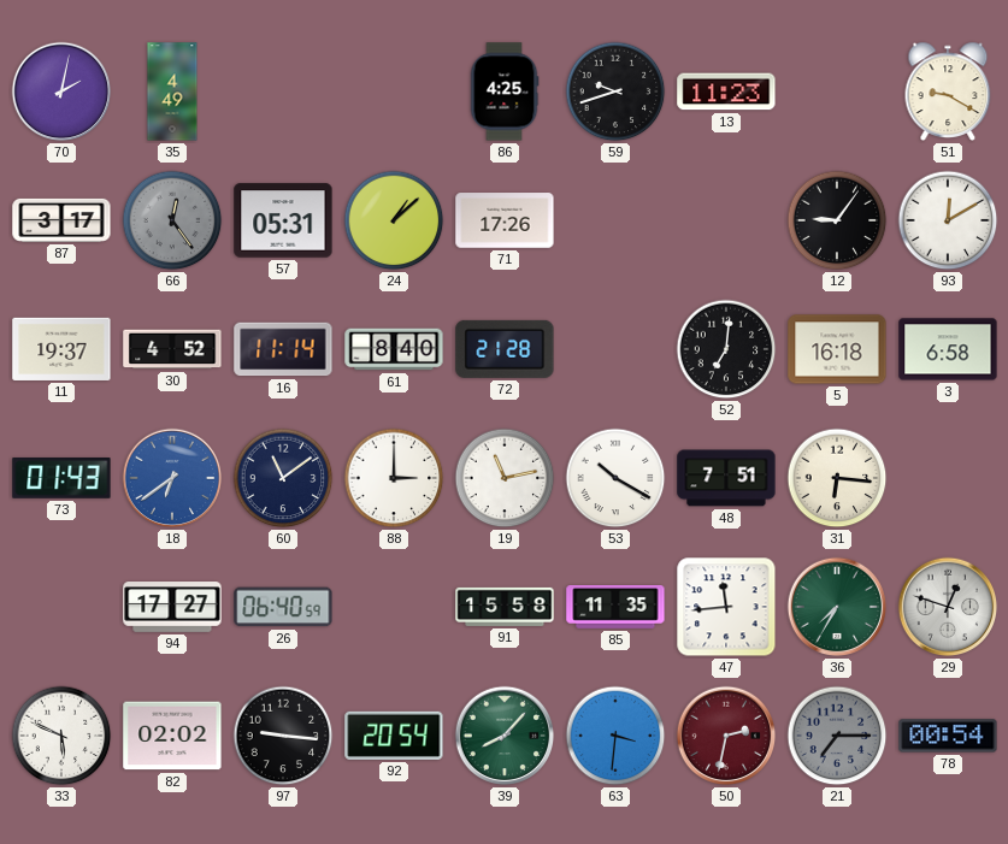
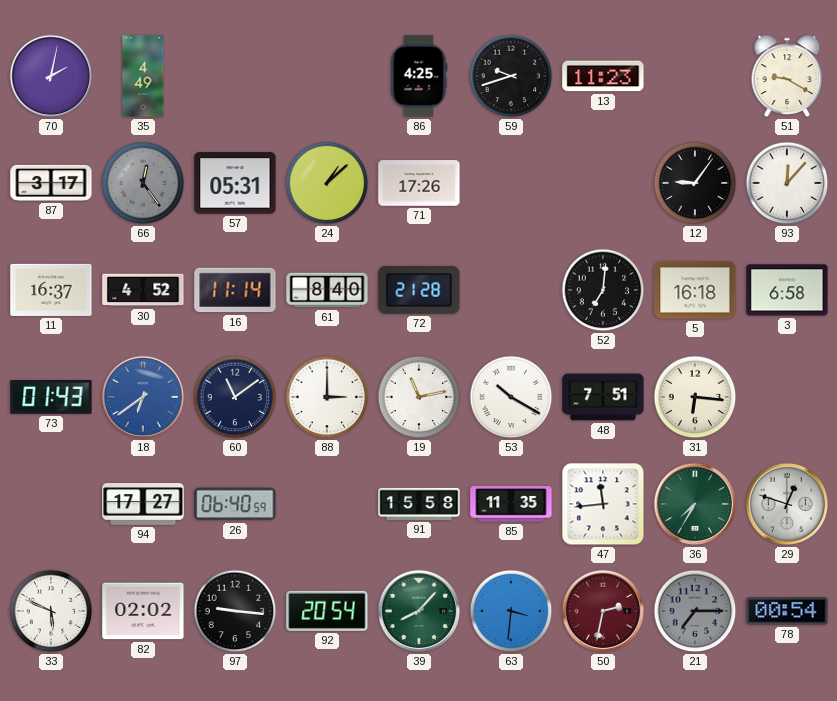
93: 12:10 -> 12:07 (787, 183)
11: 19:37 -> 16:37 (51, 290)
